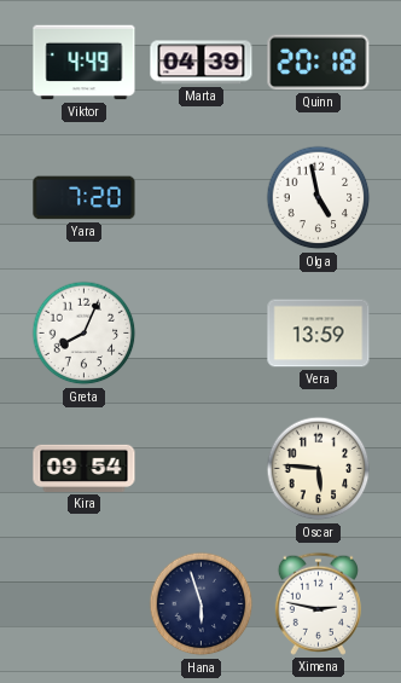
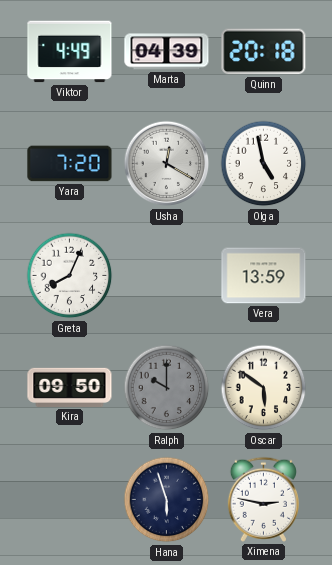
Usha: none -> 12:20 (167, 164)
Kira: 09:54 -> 09:50 (70, 387)
Ralph: none -> 10:00 (167, 388)
Oscar: 5:46 -> 5:51 (264, 388)
